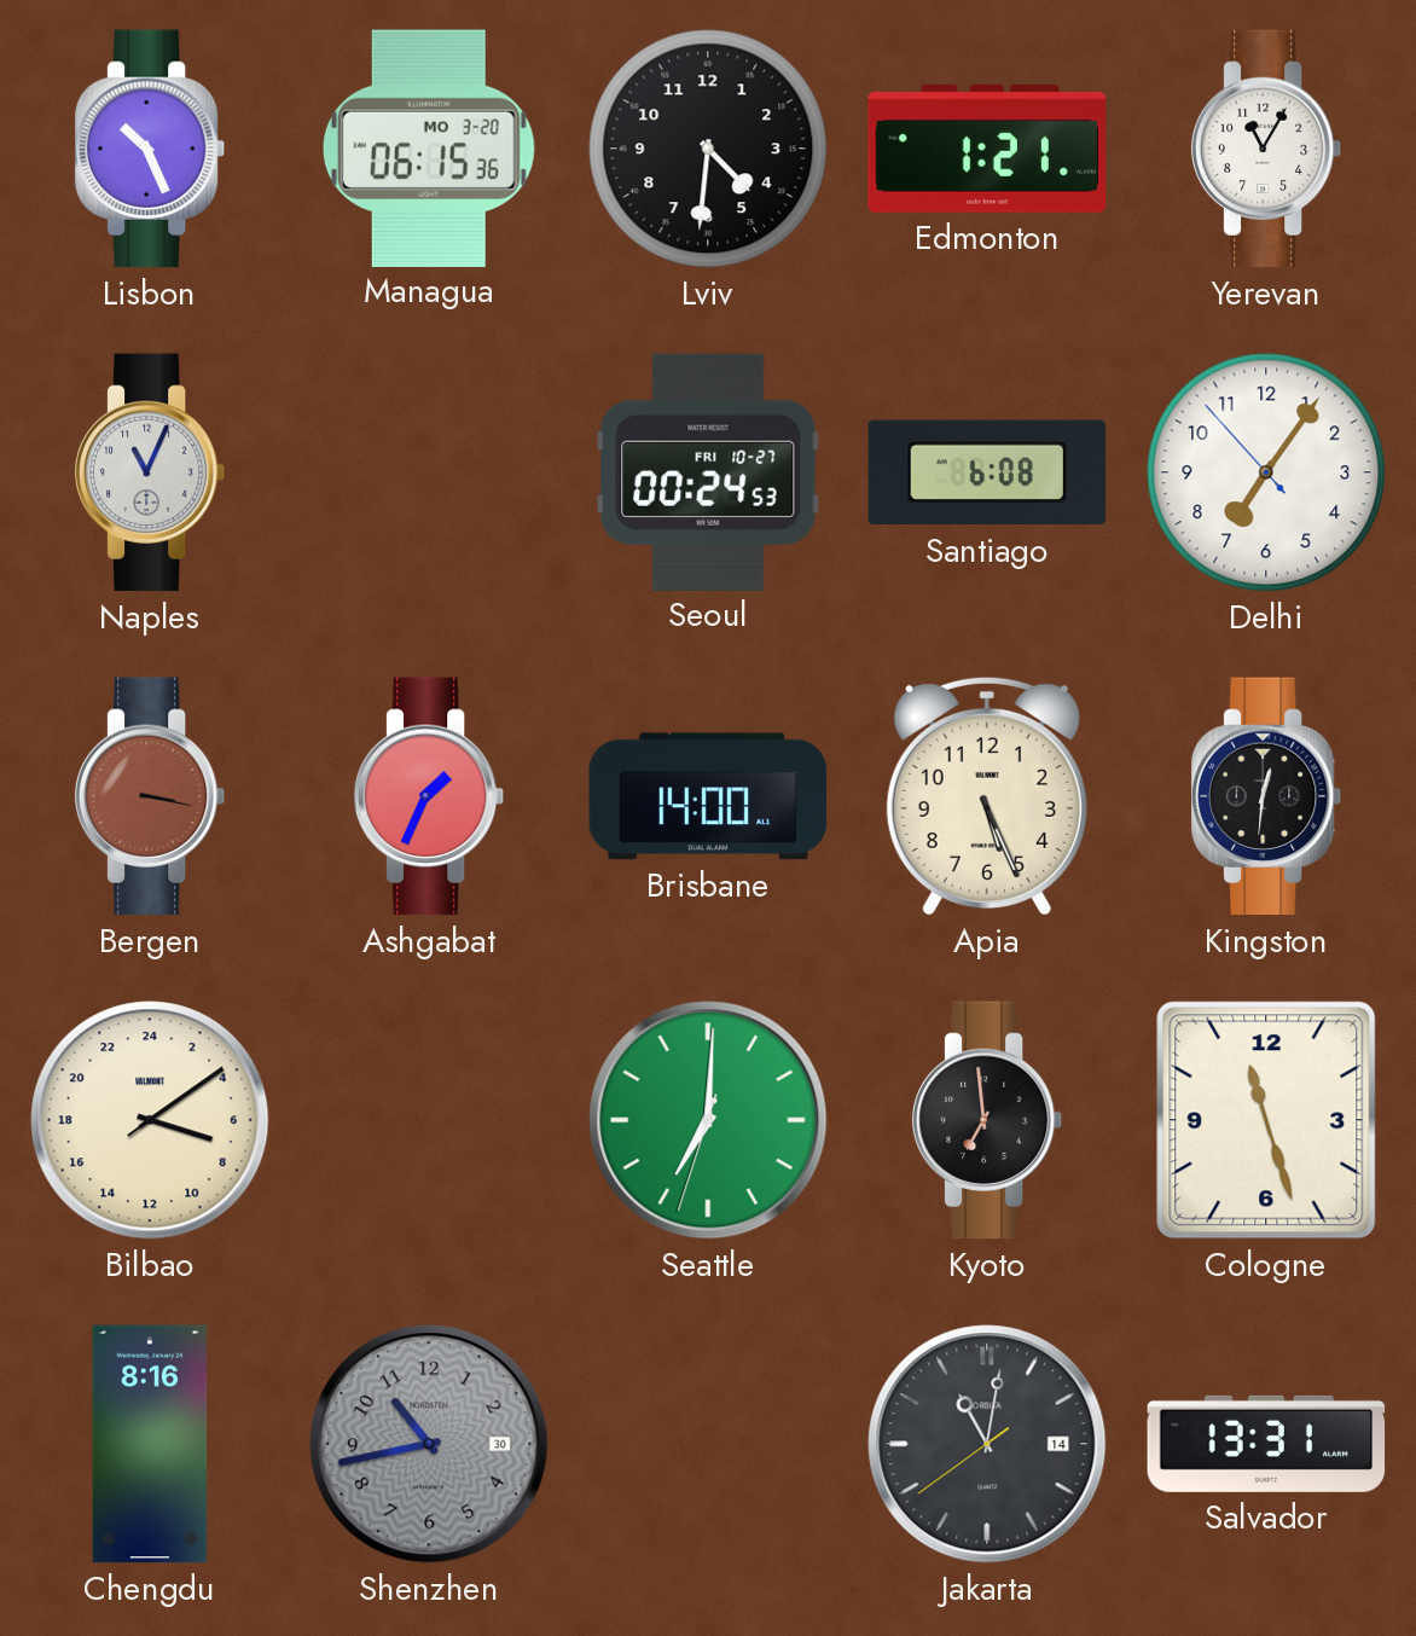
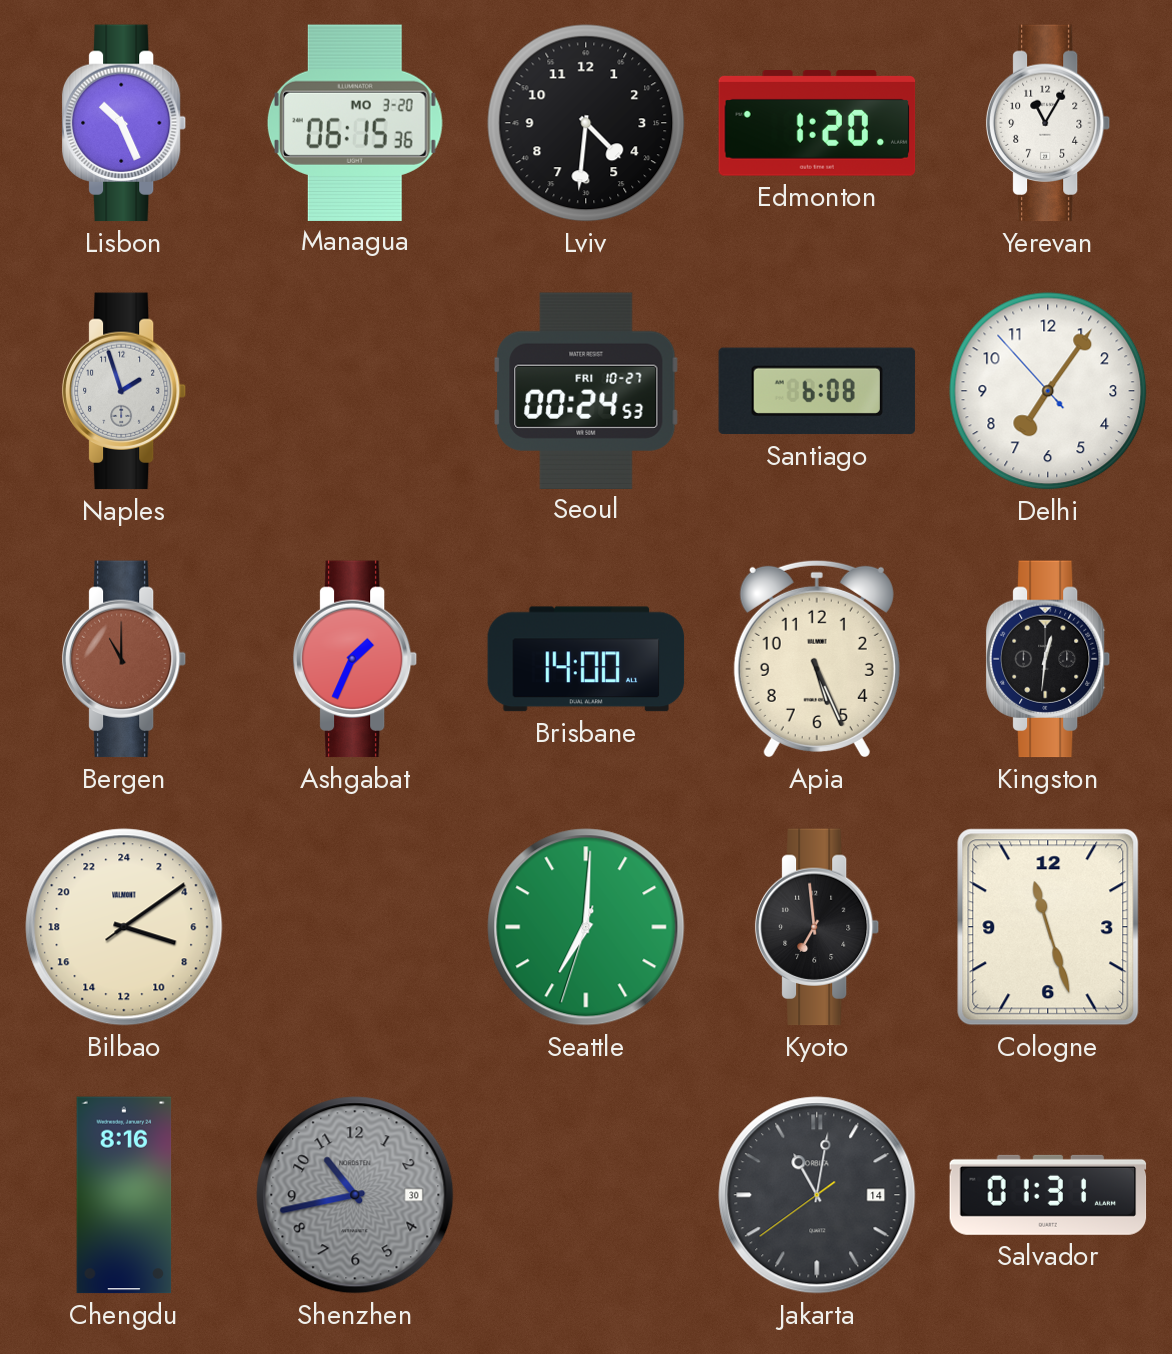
Edmonton: 1:21 -> 1:20 (817, 124)
Naples: 11:04 -> 1:57 (124, 391)
Bergen: 3:17 -> 11:00 (124, 659)
Salvador: 13:31 -> 01:31 (1048, 1195)
